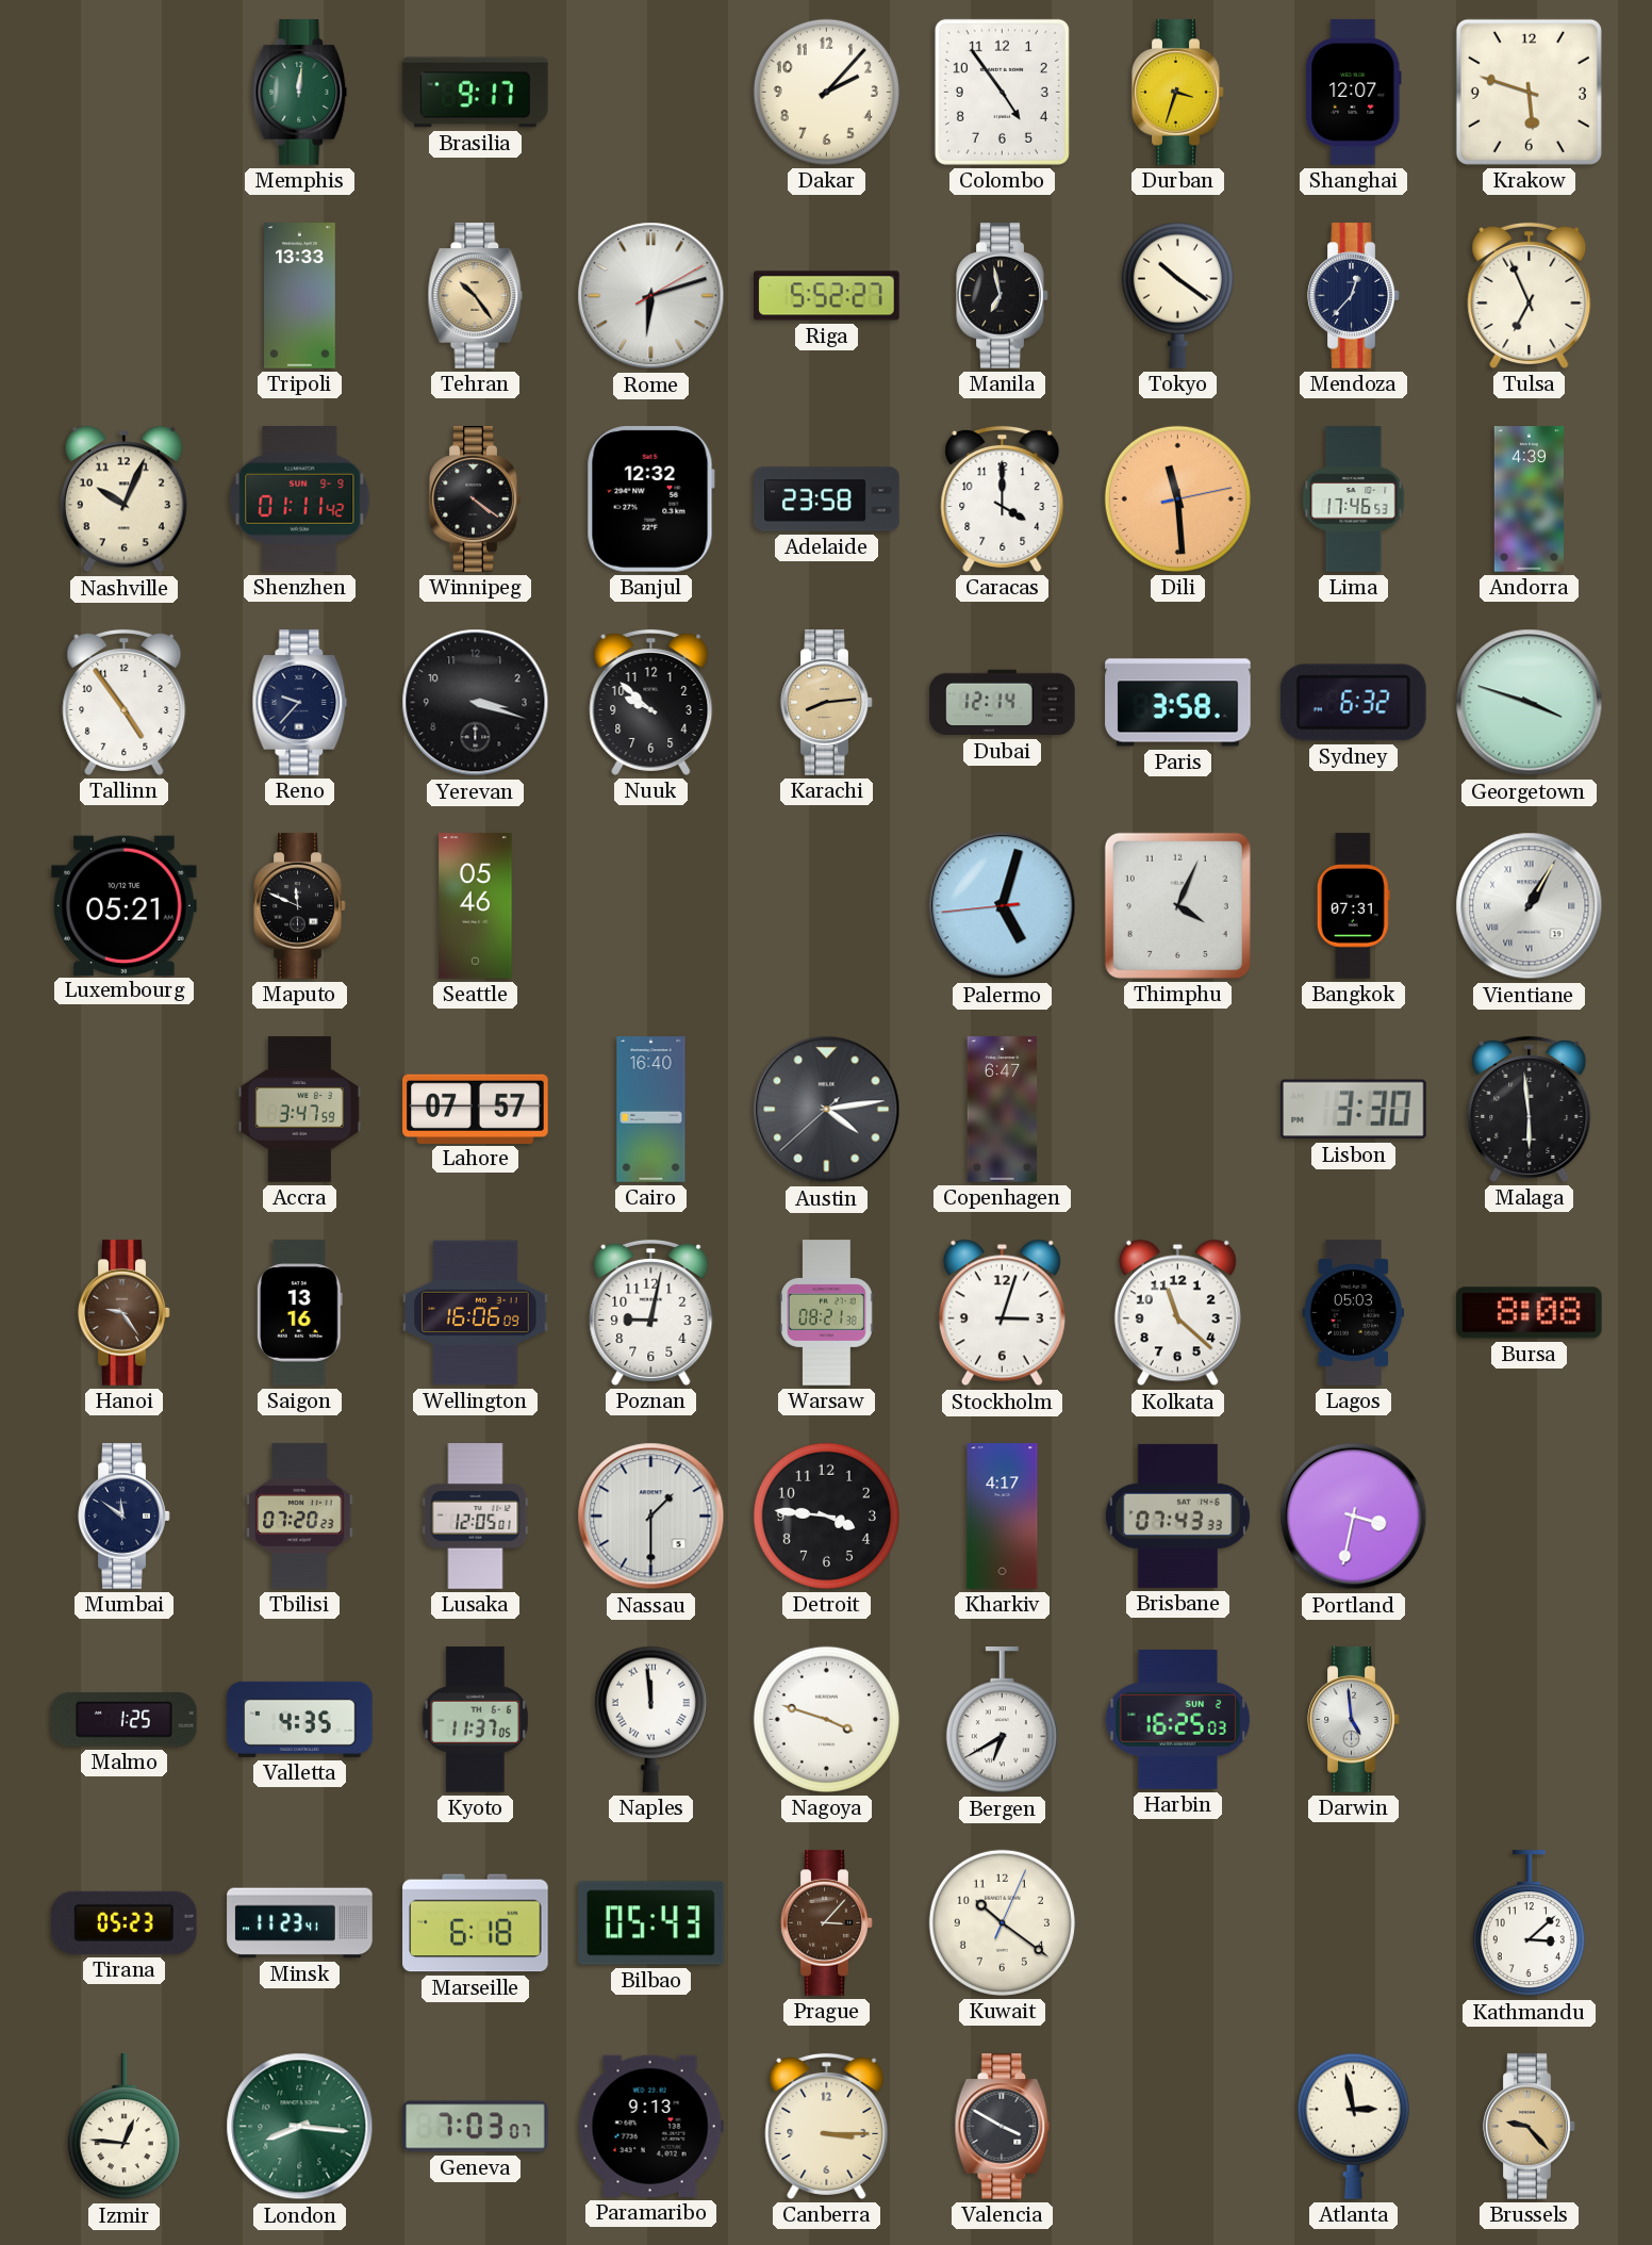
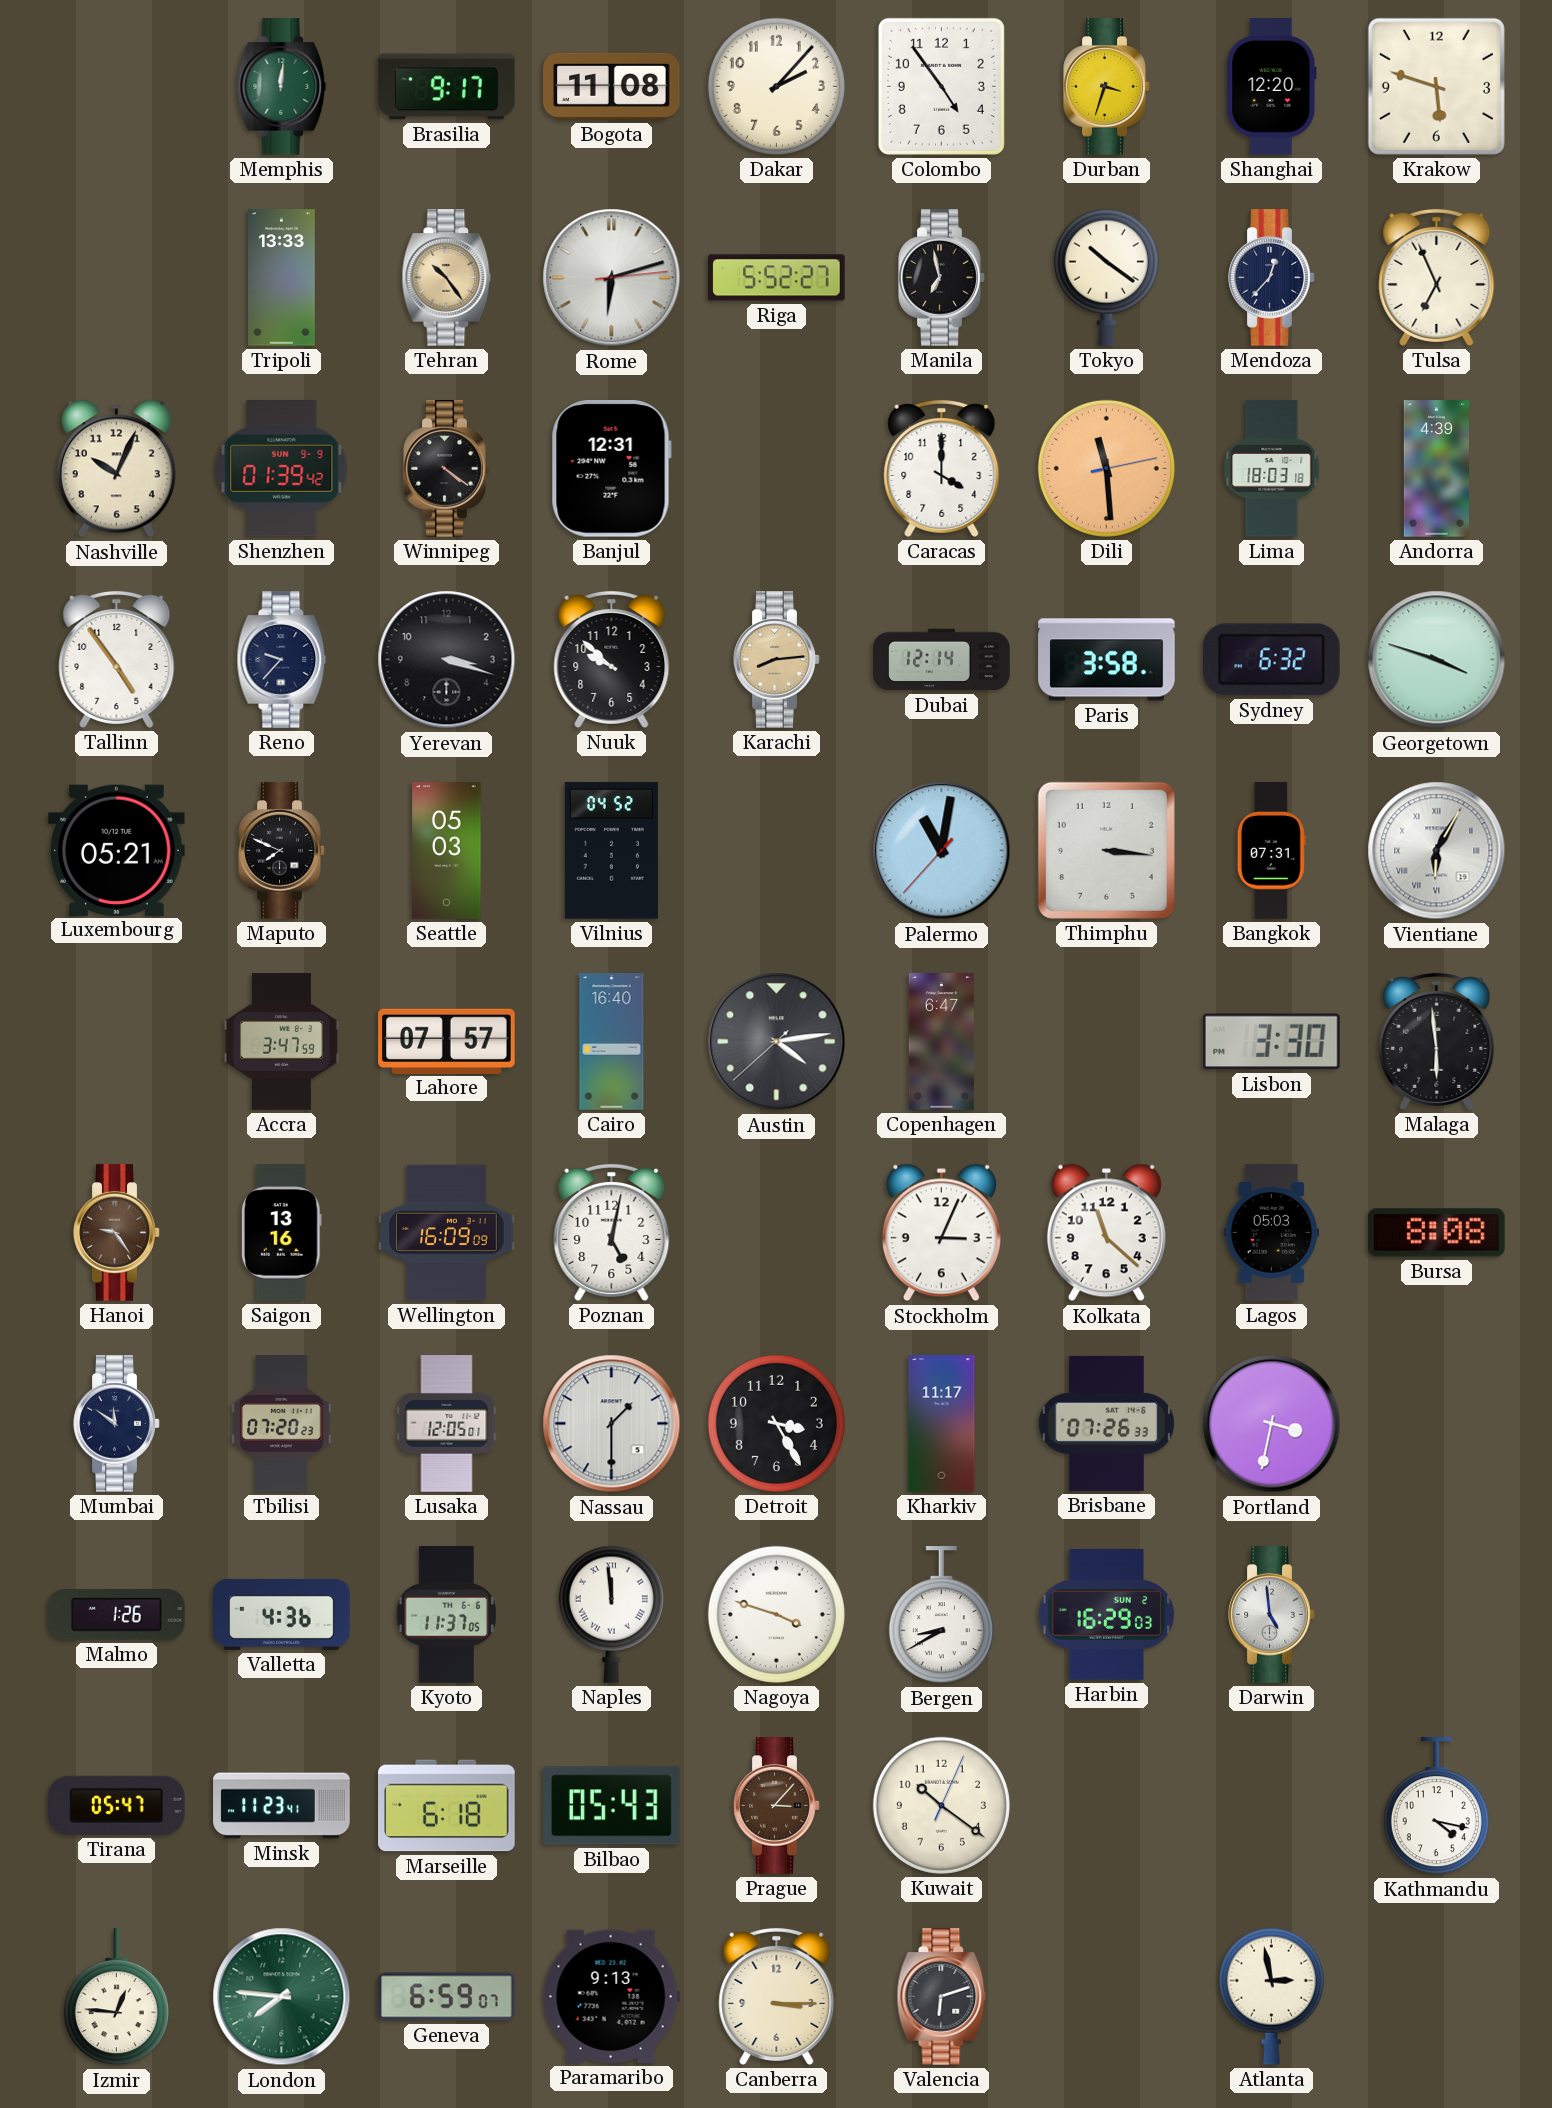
Bogota: none -> 11:08 (612, 86)
Shanghai: 12:07 -> 12:20 (1272, 87)
Rome: 6:12:10 -> 6:12:14 (612, 278)
Shenzhen: 01:11 -> 01:39 (282, 469)
Banjul: 12:32 -> 12:31 (611, 469)
Adelaide: 23:58 -> none (827, 499)
Lima: 17:46 -> 18:03 (1272, 469)
Maputo: 11:49 -> 7:49 (282, 851)
Seattle: 05:46 -> 05:03 (447, 851)
Vilnius: none -> 04:52 (611, 851)
Palermo: 5:02 -> 11:01 (942, 851)
Thimphu: 4:04 -> 3:16 (1106, 850)
Vientiane: 1:05 -> 6:05 (1437, 851)
Wellington: 16:06 -> 16:09 (447, 1233)
Poznan: 9:02 -> 5:02 (612, 1232)
Warsaw: 08:21 -> none (827, 1313)
Stockholm: 3:03 -> 3:04 (941, 1233)
Detroit: 3:46 -> 3:25 (776, 1423)
Kharkiv: 4:17 -> 11:17 (942, 1424)
Brisbane: 07:43 -> 07:26 (1106, 1423)
Malmo: 1:25 -> 1:26 (117, 1615)
Valletta: 4:35 -> 4:36 (282, 1614)
Bergen: 6:40 -> 8:40 (941, 1615)
Harbin: 16:25 -> 16:29 (1107, 1615)
Tirana: 05:23 -> 05:47 (117, 1805)
Kathmandu: 3:08 -> 4:17 (1436, 1806)
London: 8:16 -> 7:46 (282, 1997)
Geneva: 7:03 -> 6:59 (447, 1997)
Valencia: 3:50 -> 6:12 (942, 1997)
Brussels: 9:23 -> none (1530, 2127)
